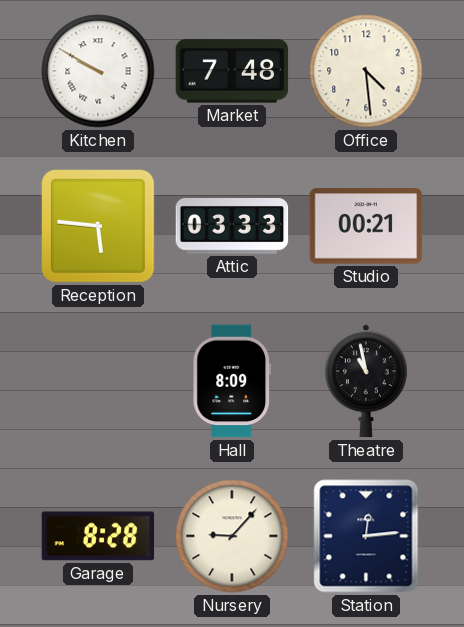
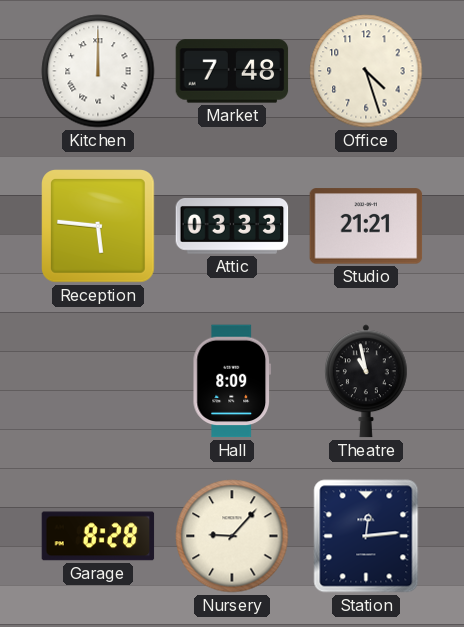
Kitchen: 9:50 -> 12:00 (98, 71)
Office: 4:29 -> 4:27 (366, 71)
Studio: 00:21 -> 21:21 (366, 226)
